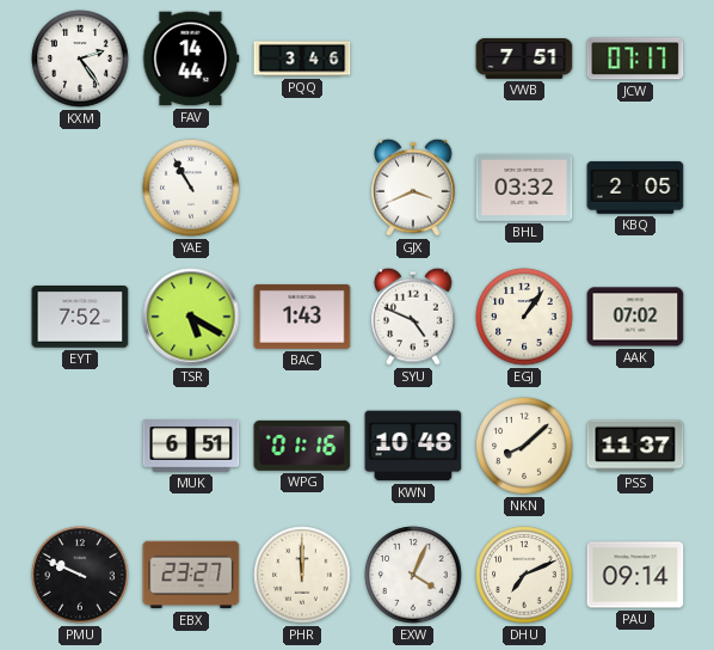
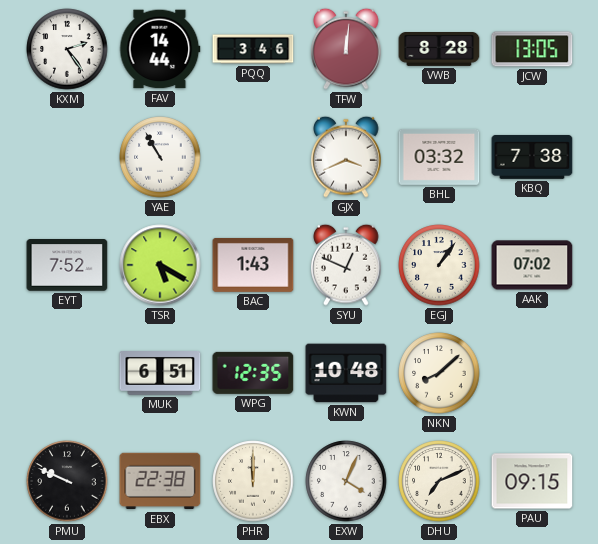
TFW: none -> 12:01 (346, 49)
VWB: 7:51 -> 8:28 (439, 50)
JCW: 07:17 -> 13:05 (532, 49)
KBQ: 2:05 -> 7:38 (532, 157)
SYU: 4:49 -> 12:49 (346, 265)
WPG: 01:16 -> 12:35 (253, 373)
PSS: 11:37 -> none (635, 446)
EBX: 23:27 -> 22:38 (160, 481)
PAU: 09:14 -> 09:15 (532, 481)
